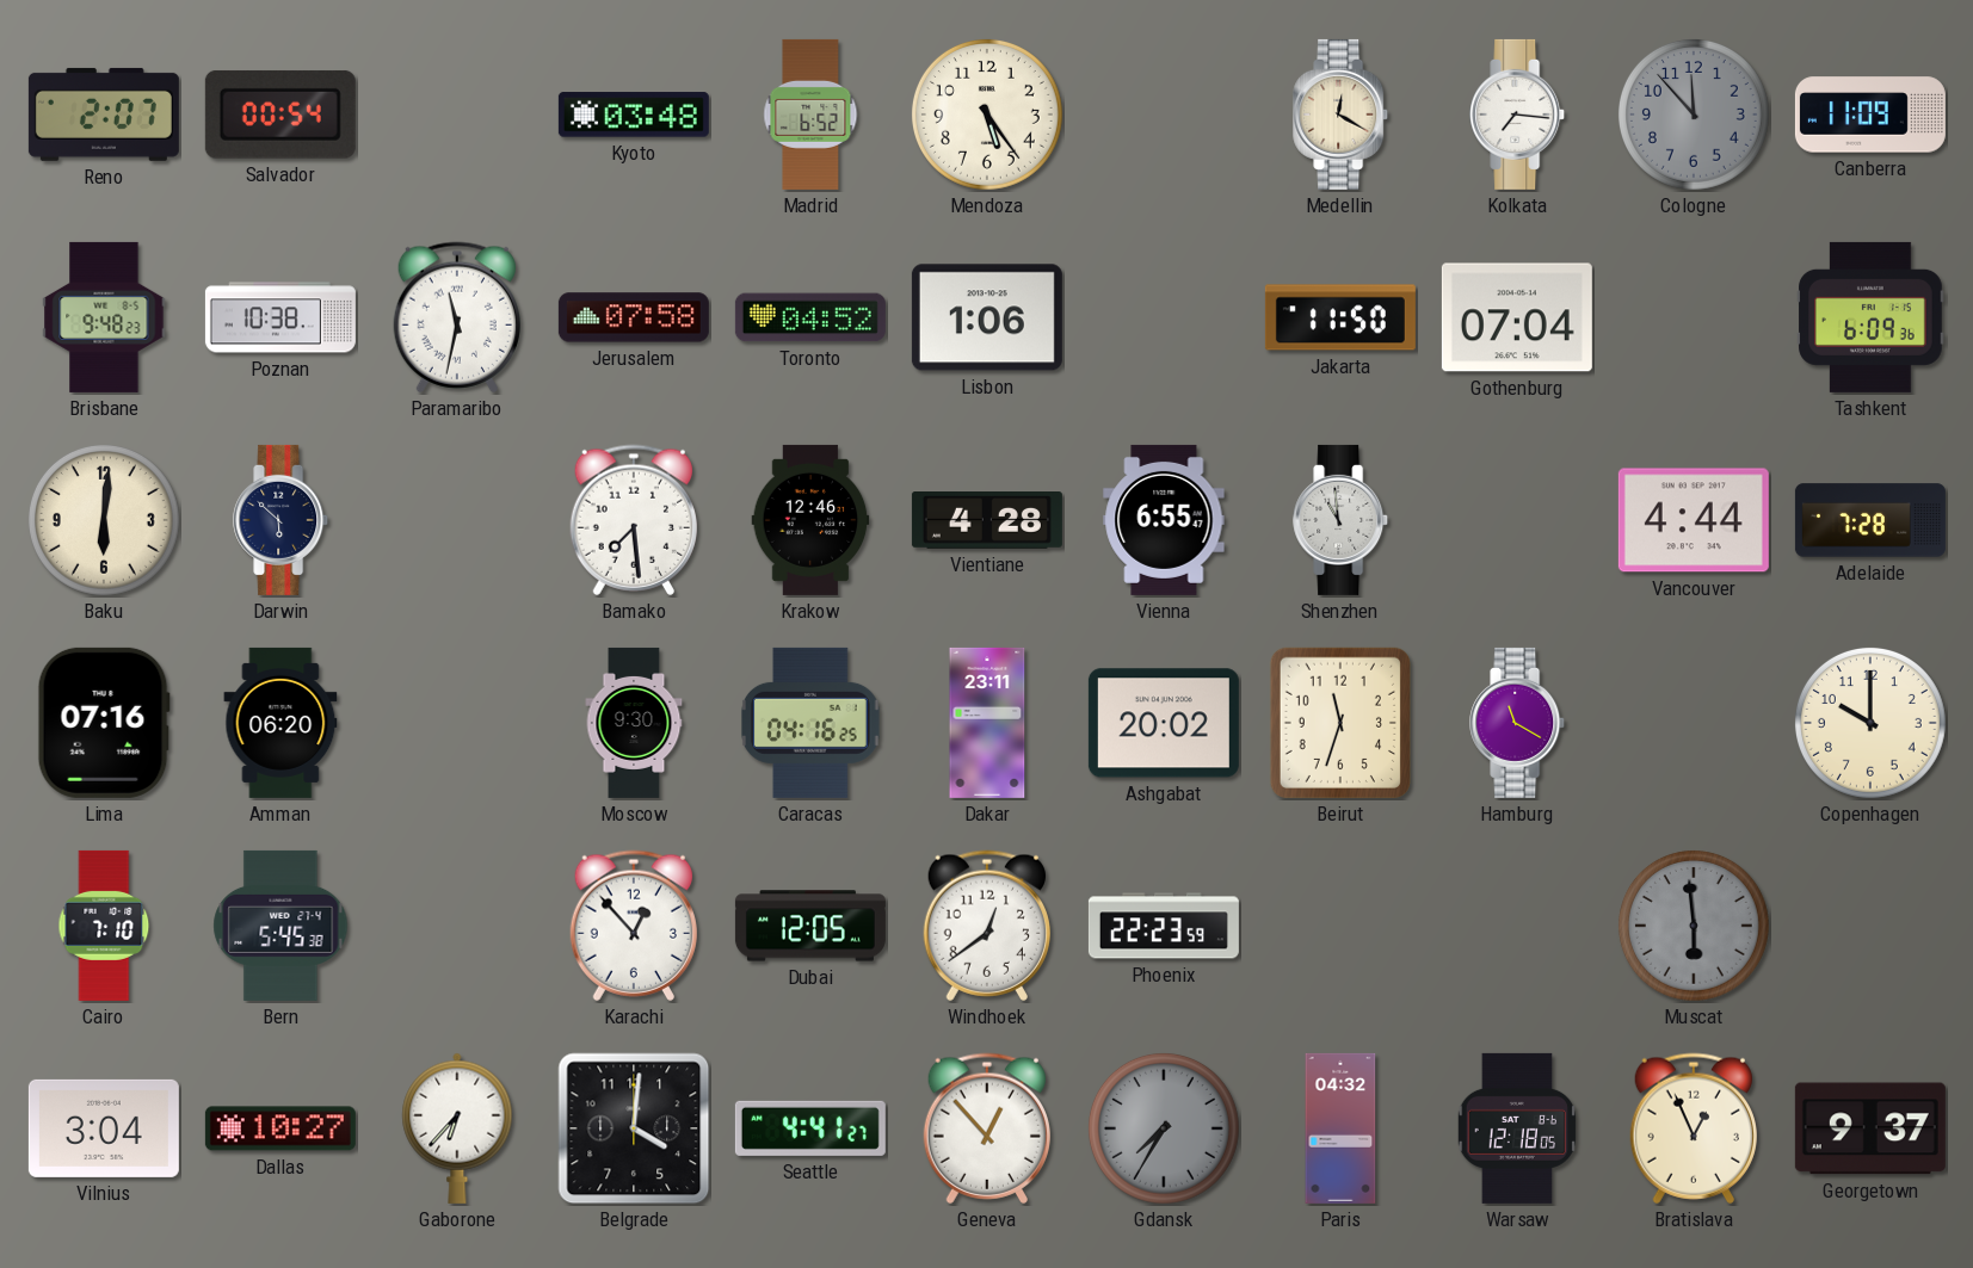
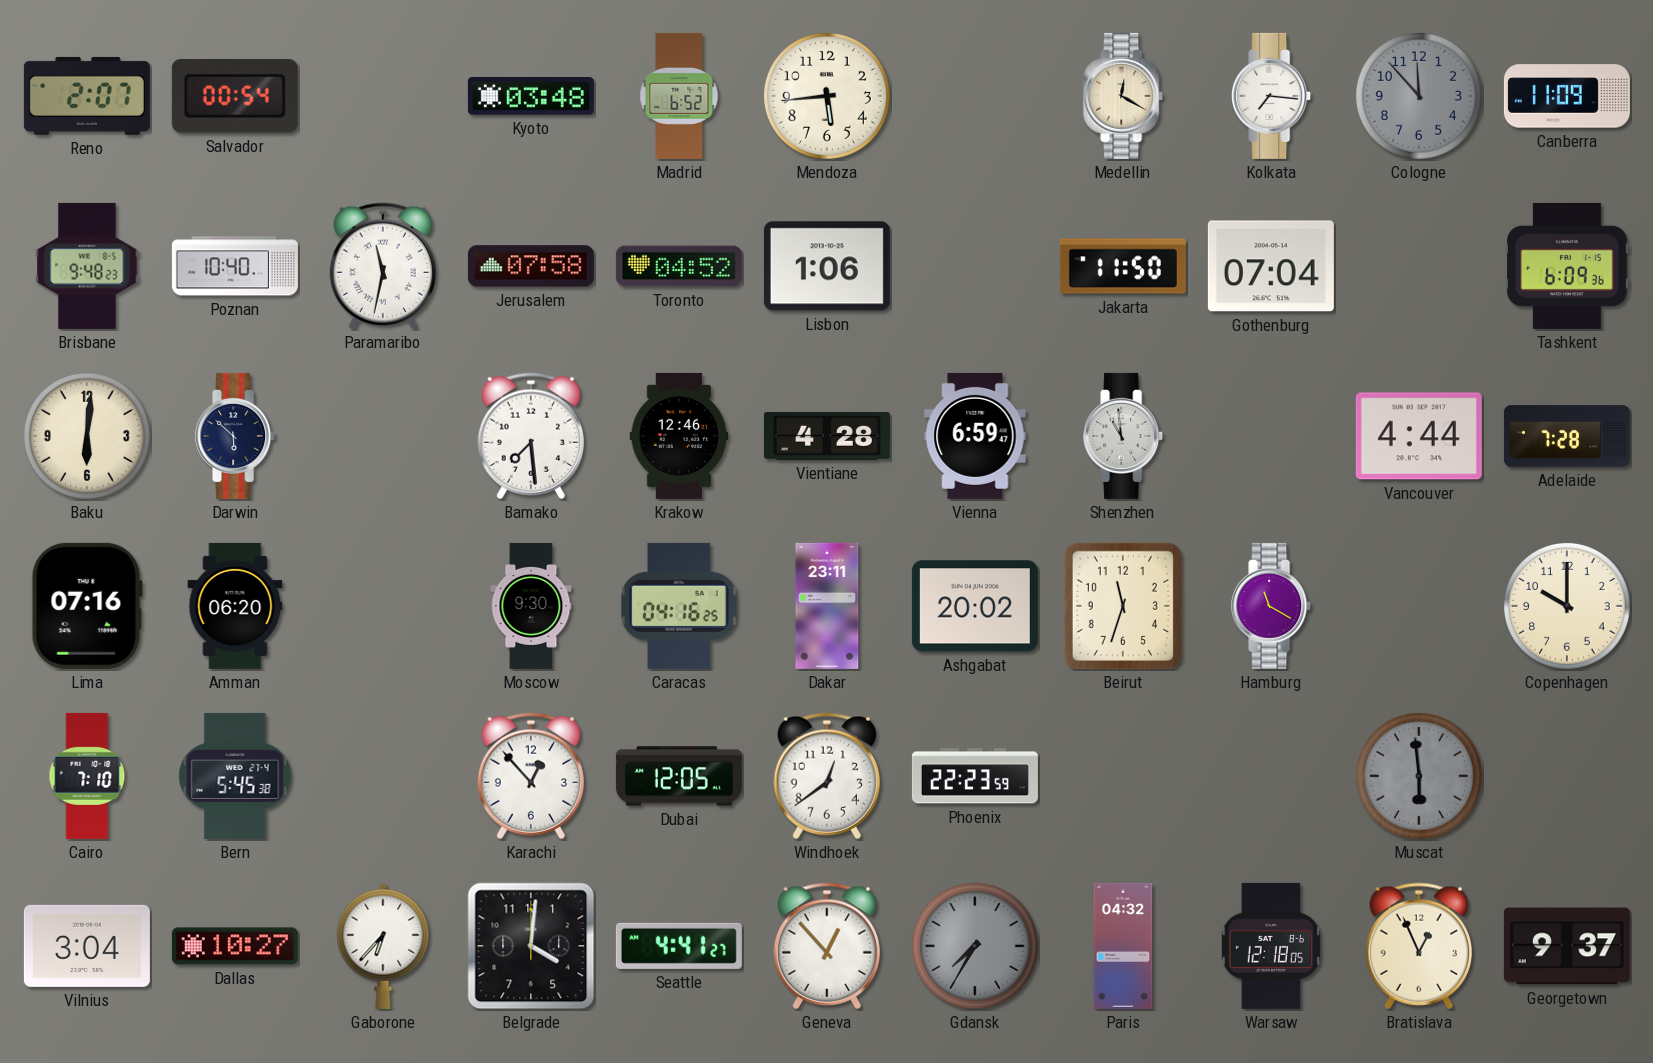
Mendoza: 5:24 -> 5:44 (827, 96)
Poznan: 10:38 -> 10:40 (235, 266)
Vienna: 6:55 -> 6:59 (975, 436)
